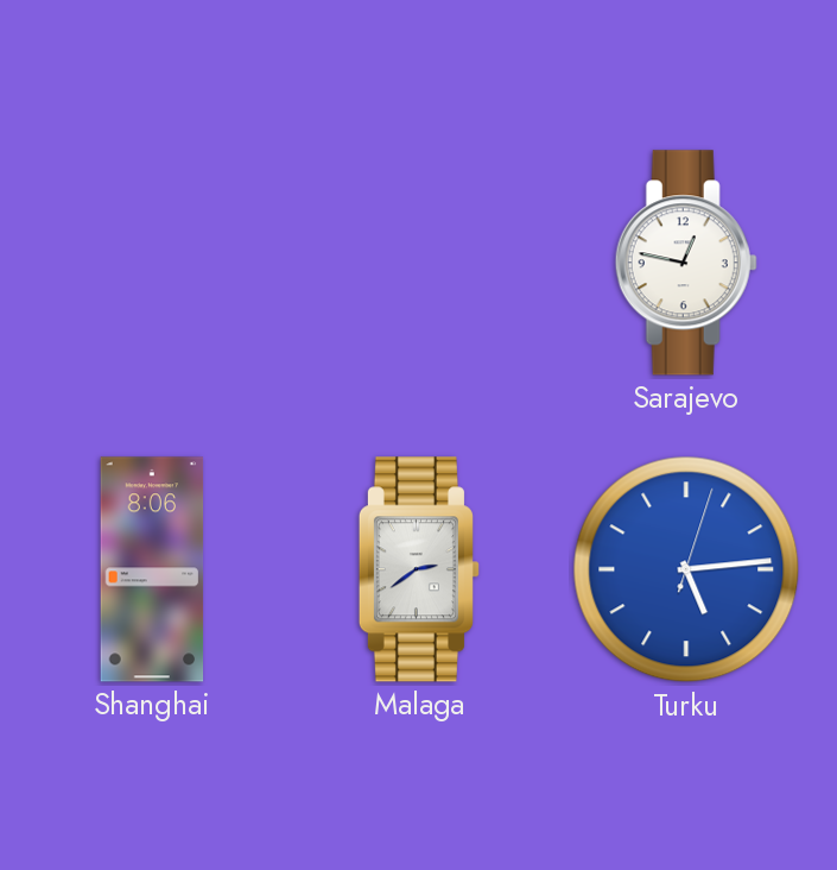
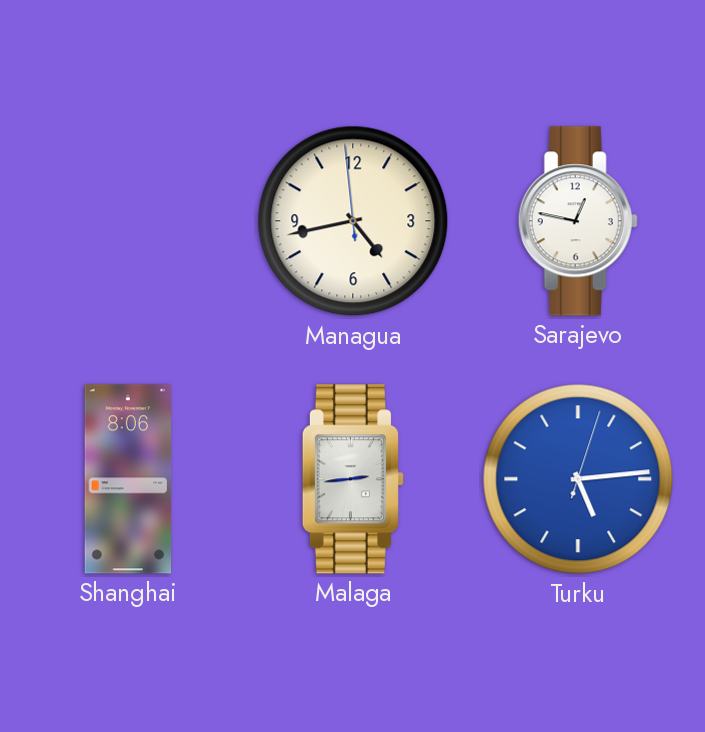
Managua: none -> 4:42 (353, 221)
Malaga: 2:39 -> 2:44 (353, 479)
